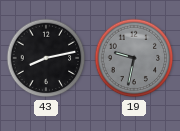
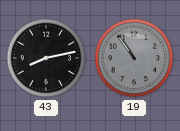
19: 9:32 -> 10:54 (134, 58)
